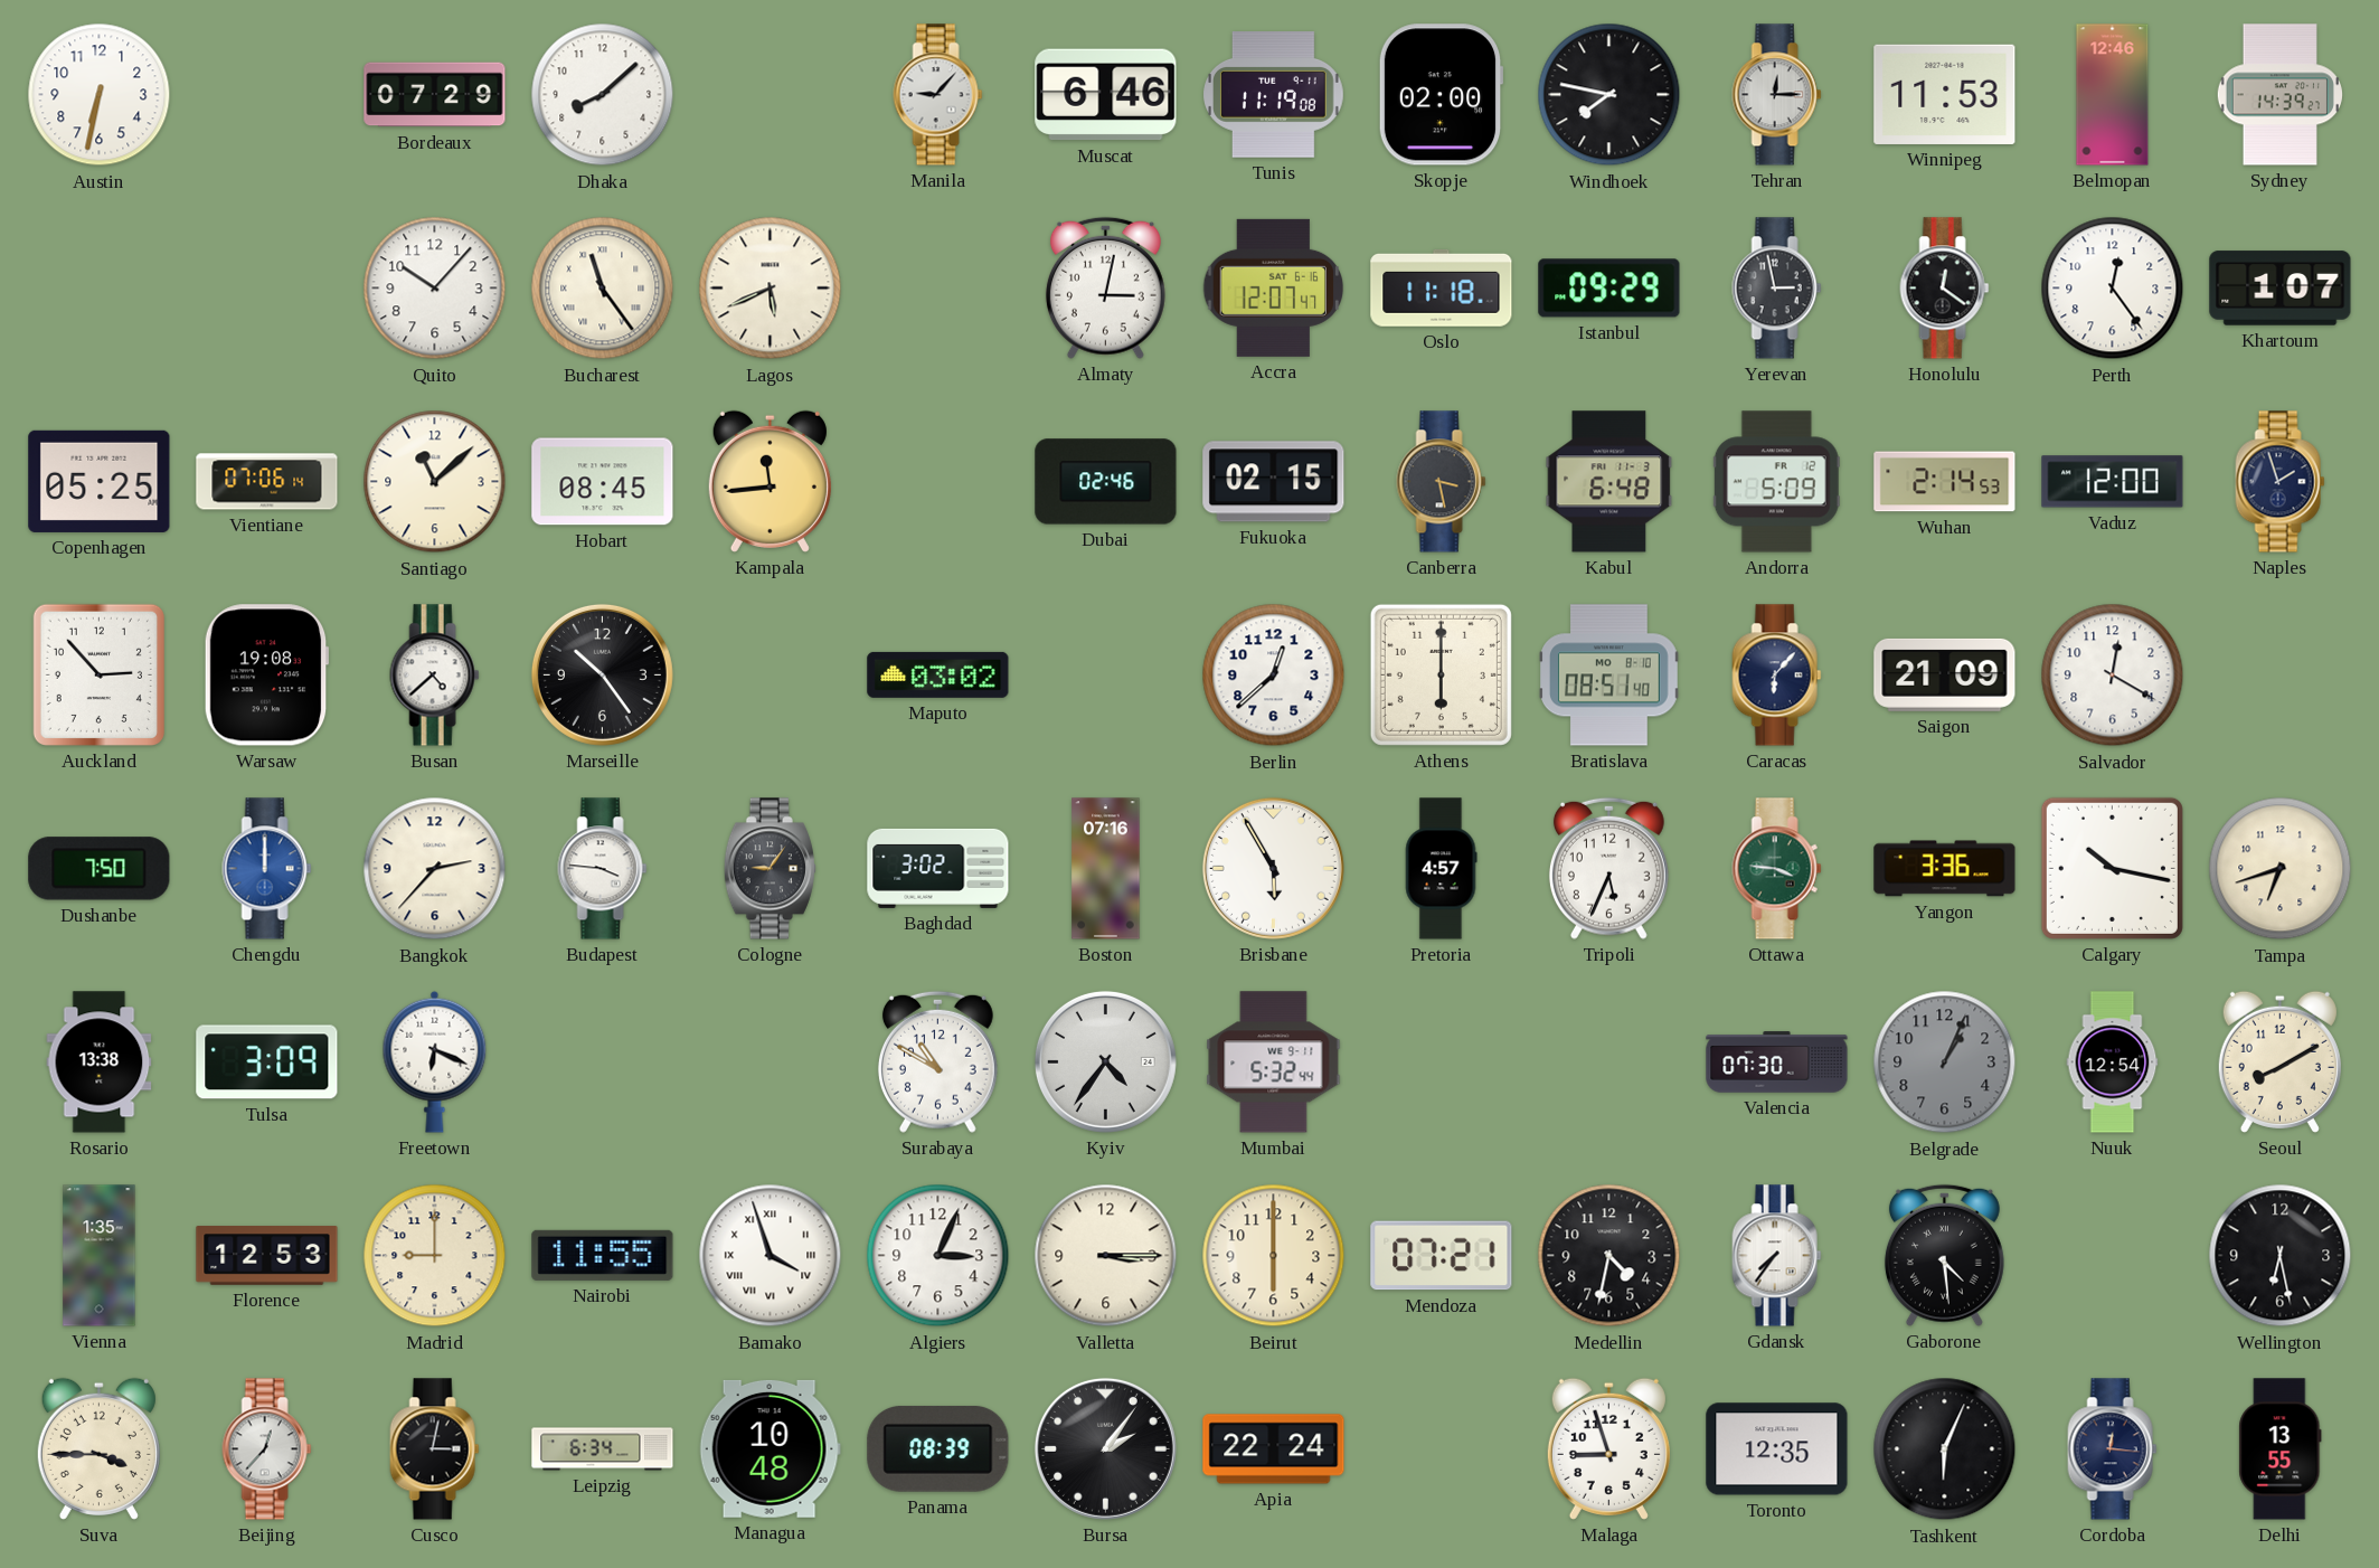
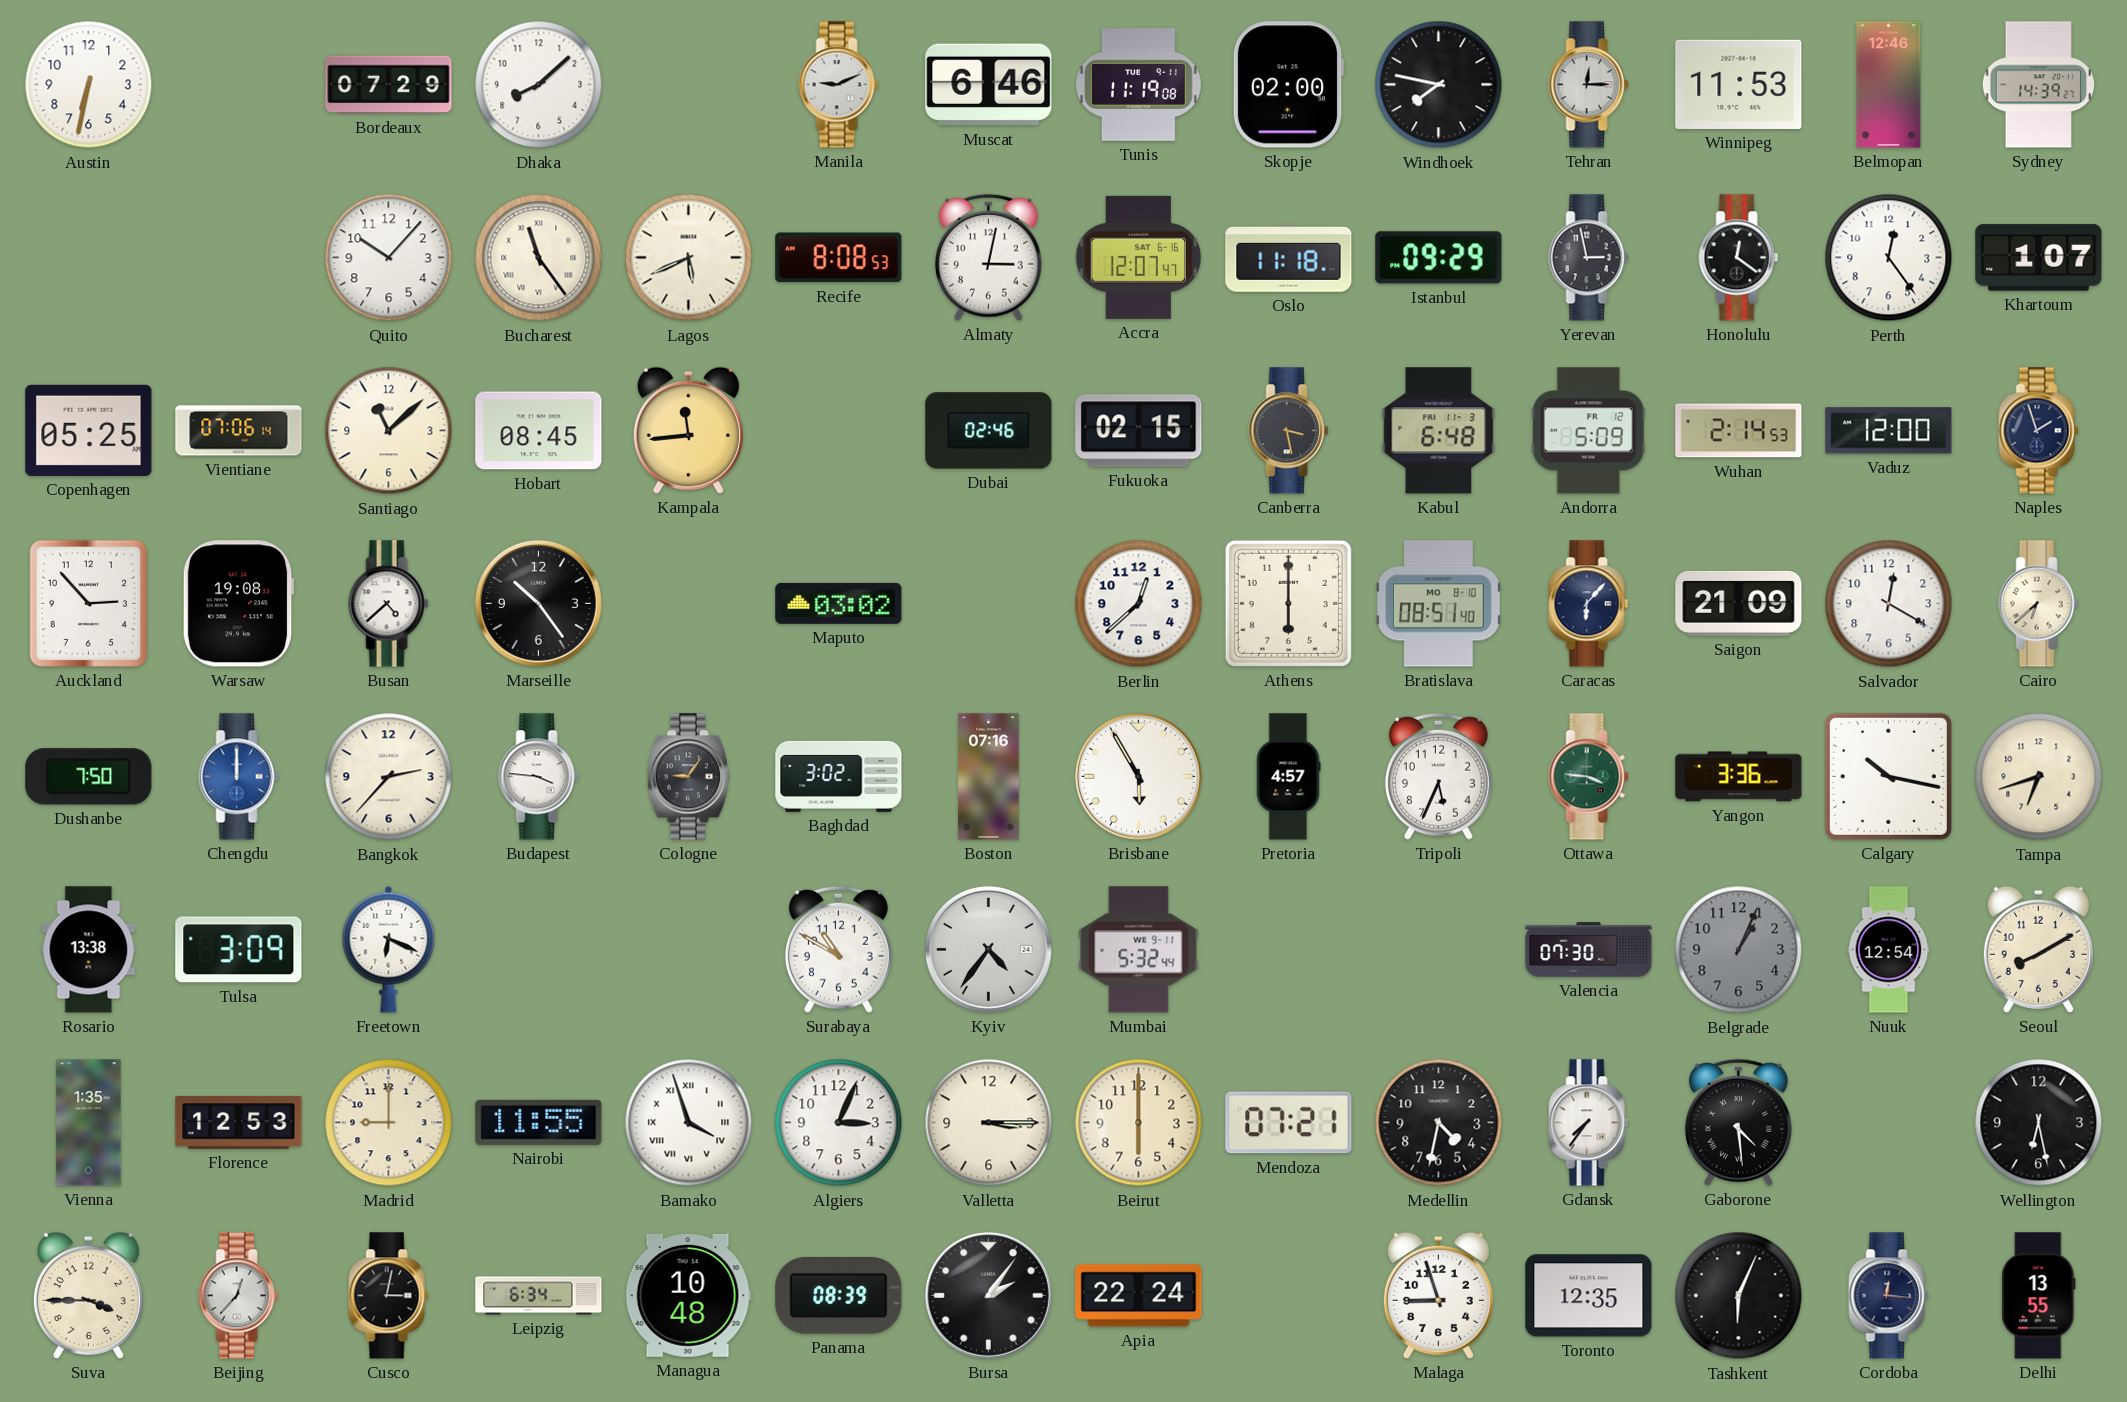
Manila: 9:07 -> 9:11 (839, 85)
Recife: none -> 8:08 (839, 258)
Cairo: none -> 6:38 (2039, 604)
